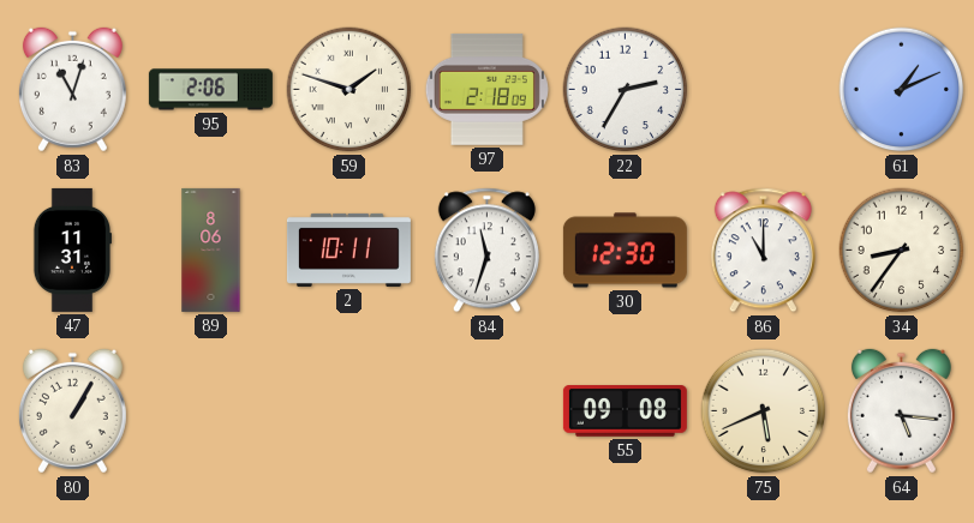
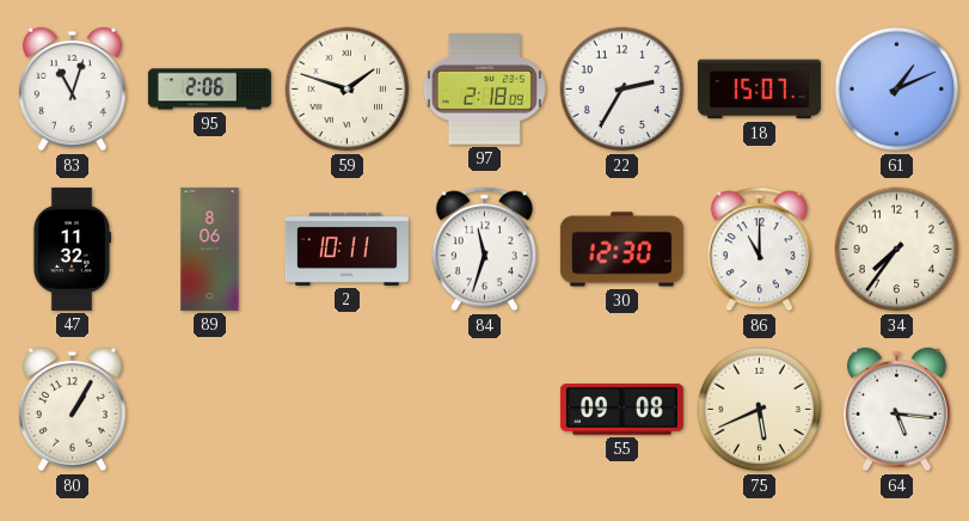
18: none -> 15:07 (759, 90)
47: 11:31 -> 11:32 (70, 249)
34: 8:36 -> 7:36 (897, 250)
